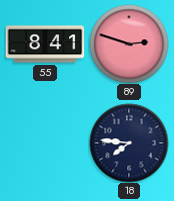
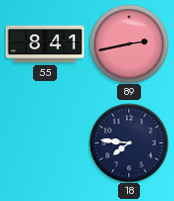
89: 2:48 -> 2:43 (129, 44)
